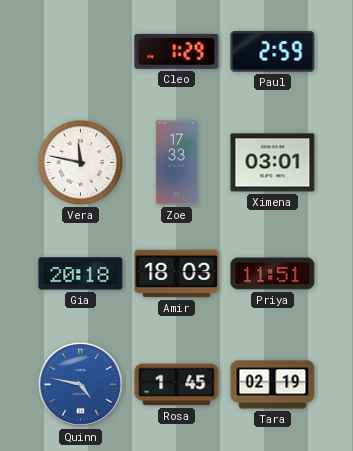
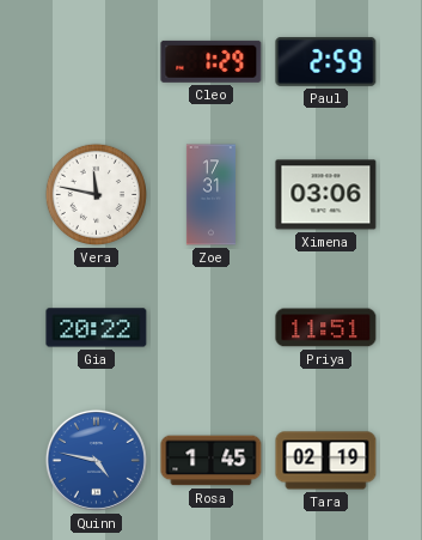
Zoe: 17:33 -> 17:31 (210, 195)
Ximena: 03:01 -> 03:06 (326, 195)
Gia: 20:18 -> 20:22 (97, 328)
Amir: 18:03 -> none (177, 274)
